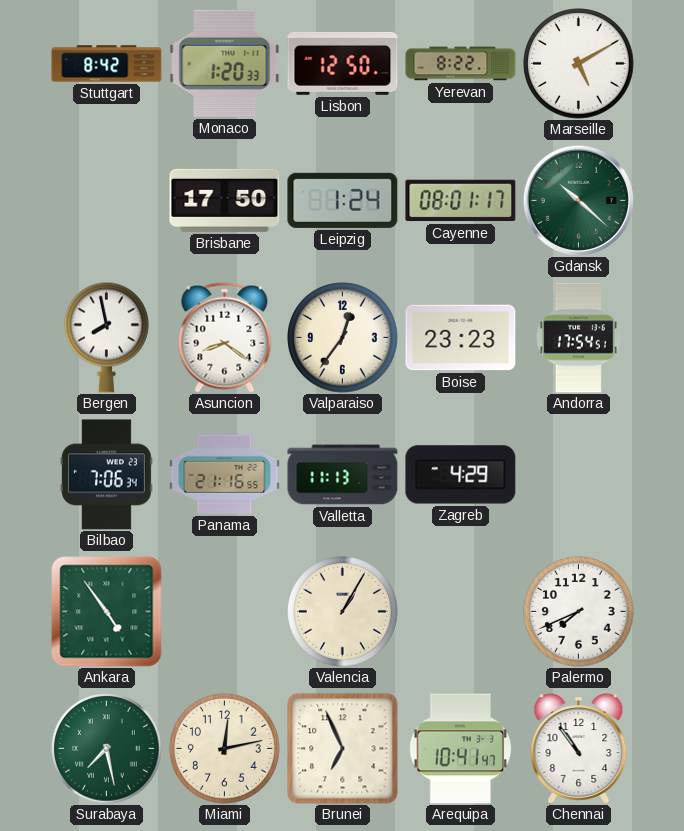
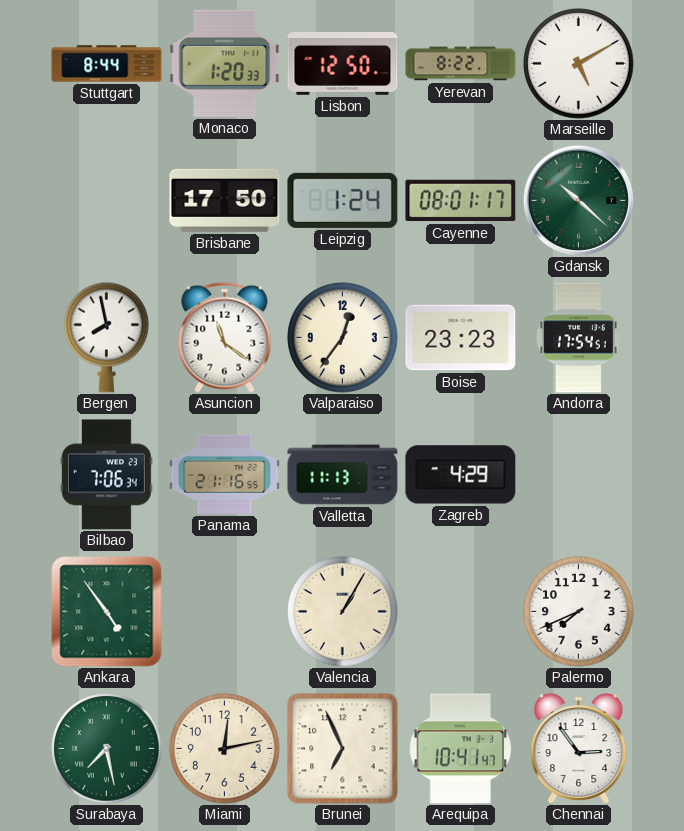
Stuttgart: 8:42 -> 8:44 (107, 64)
Asuncion: 8:21 -> 11:21 (225, 337)
Chennai: 10:54 -> 2:54 (579, 749)
